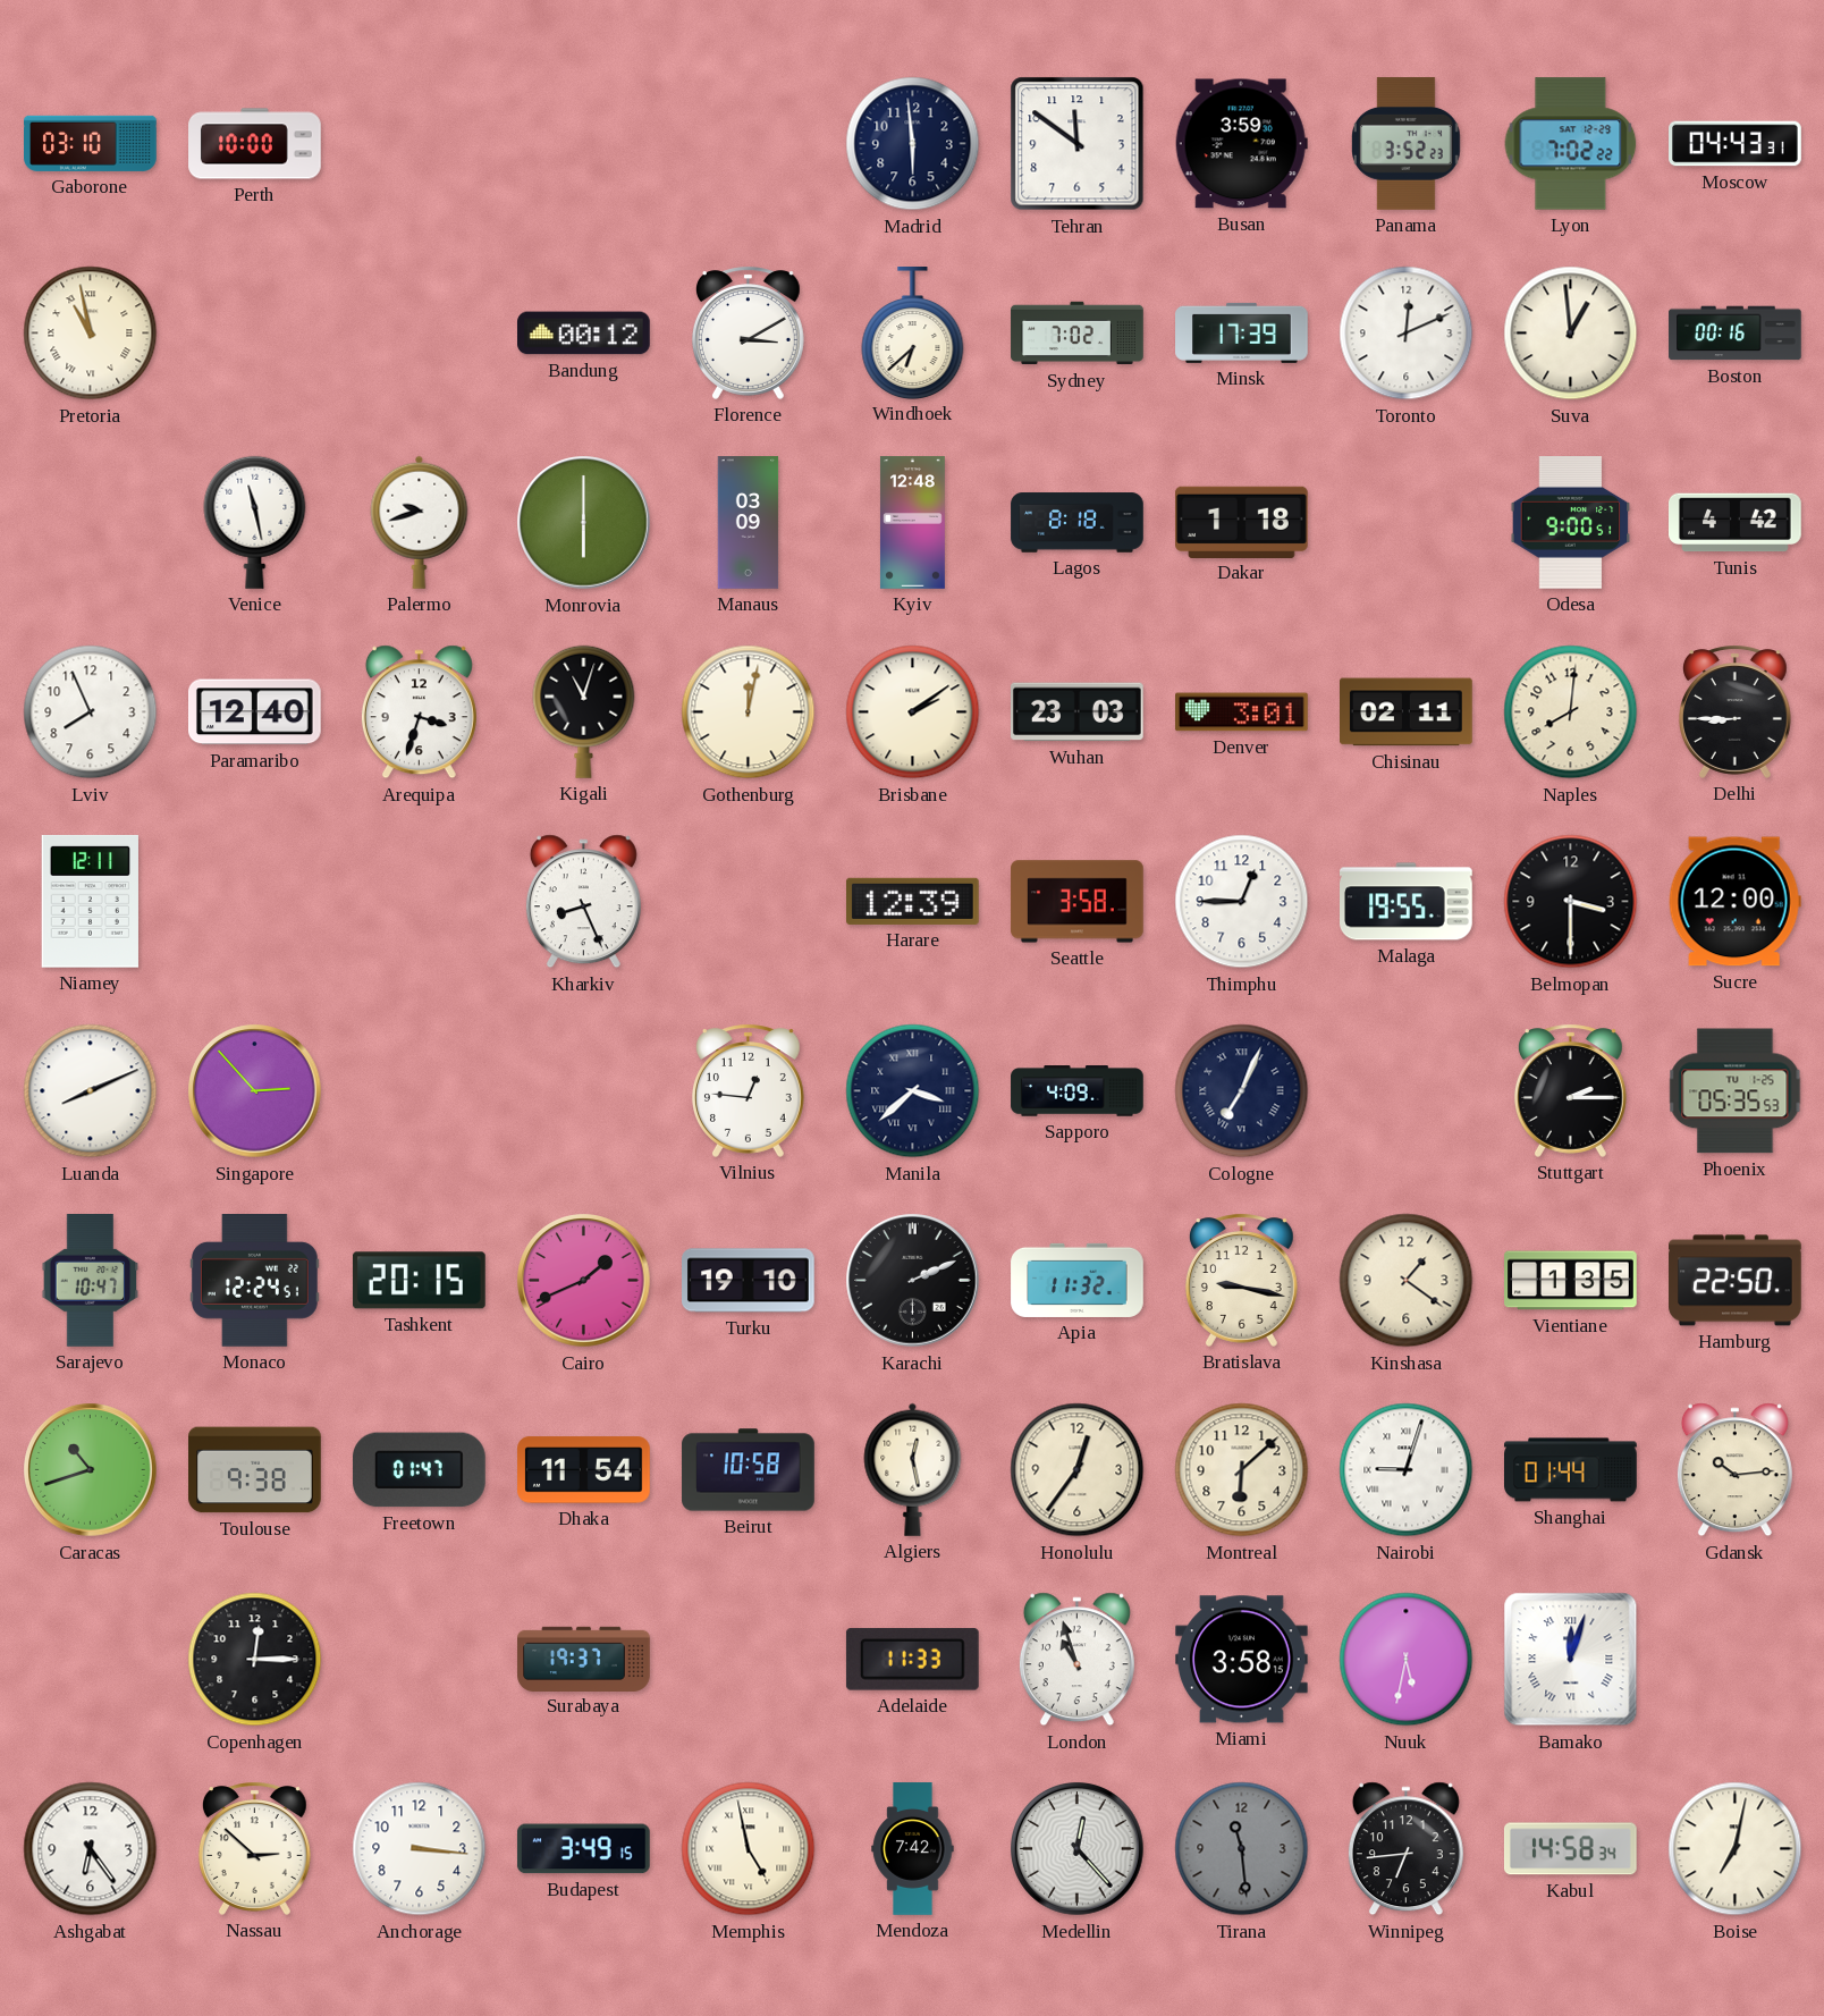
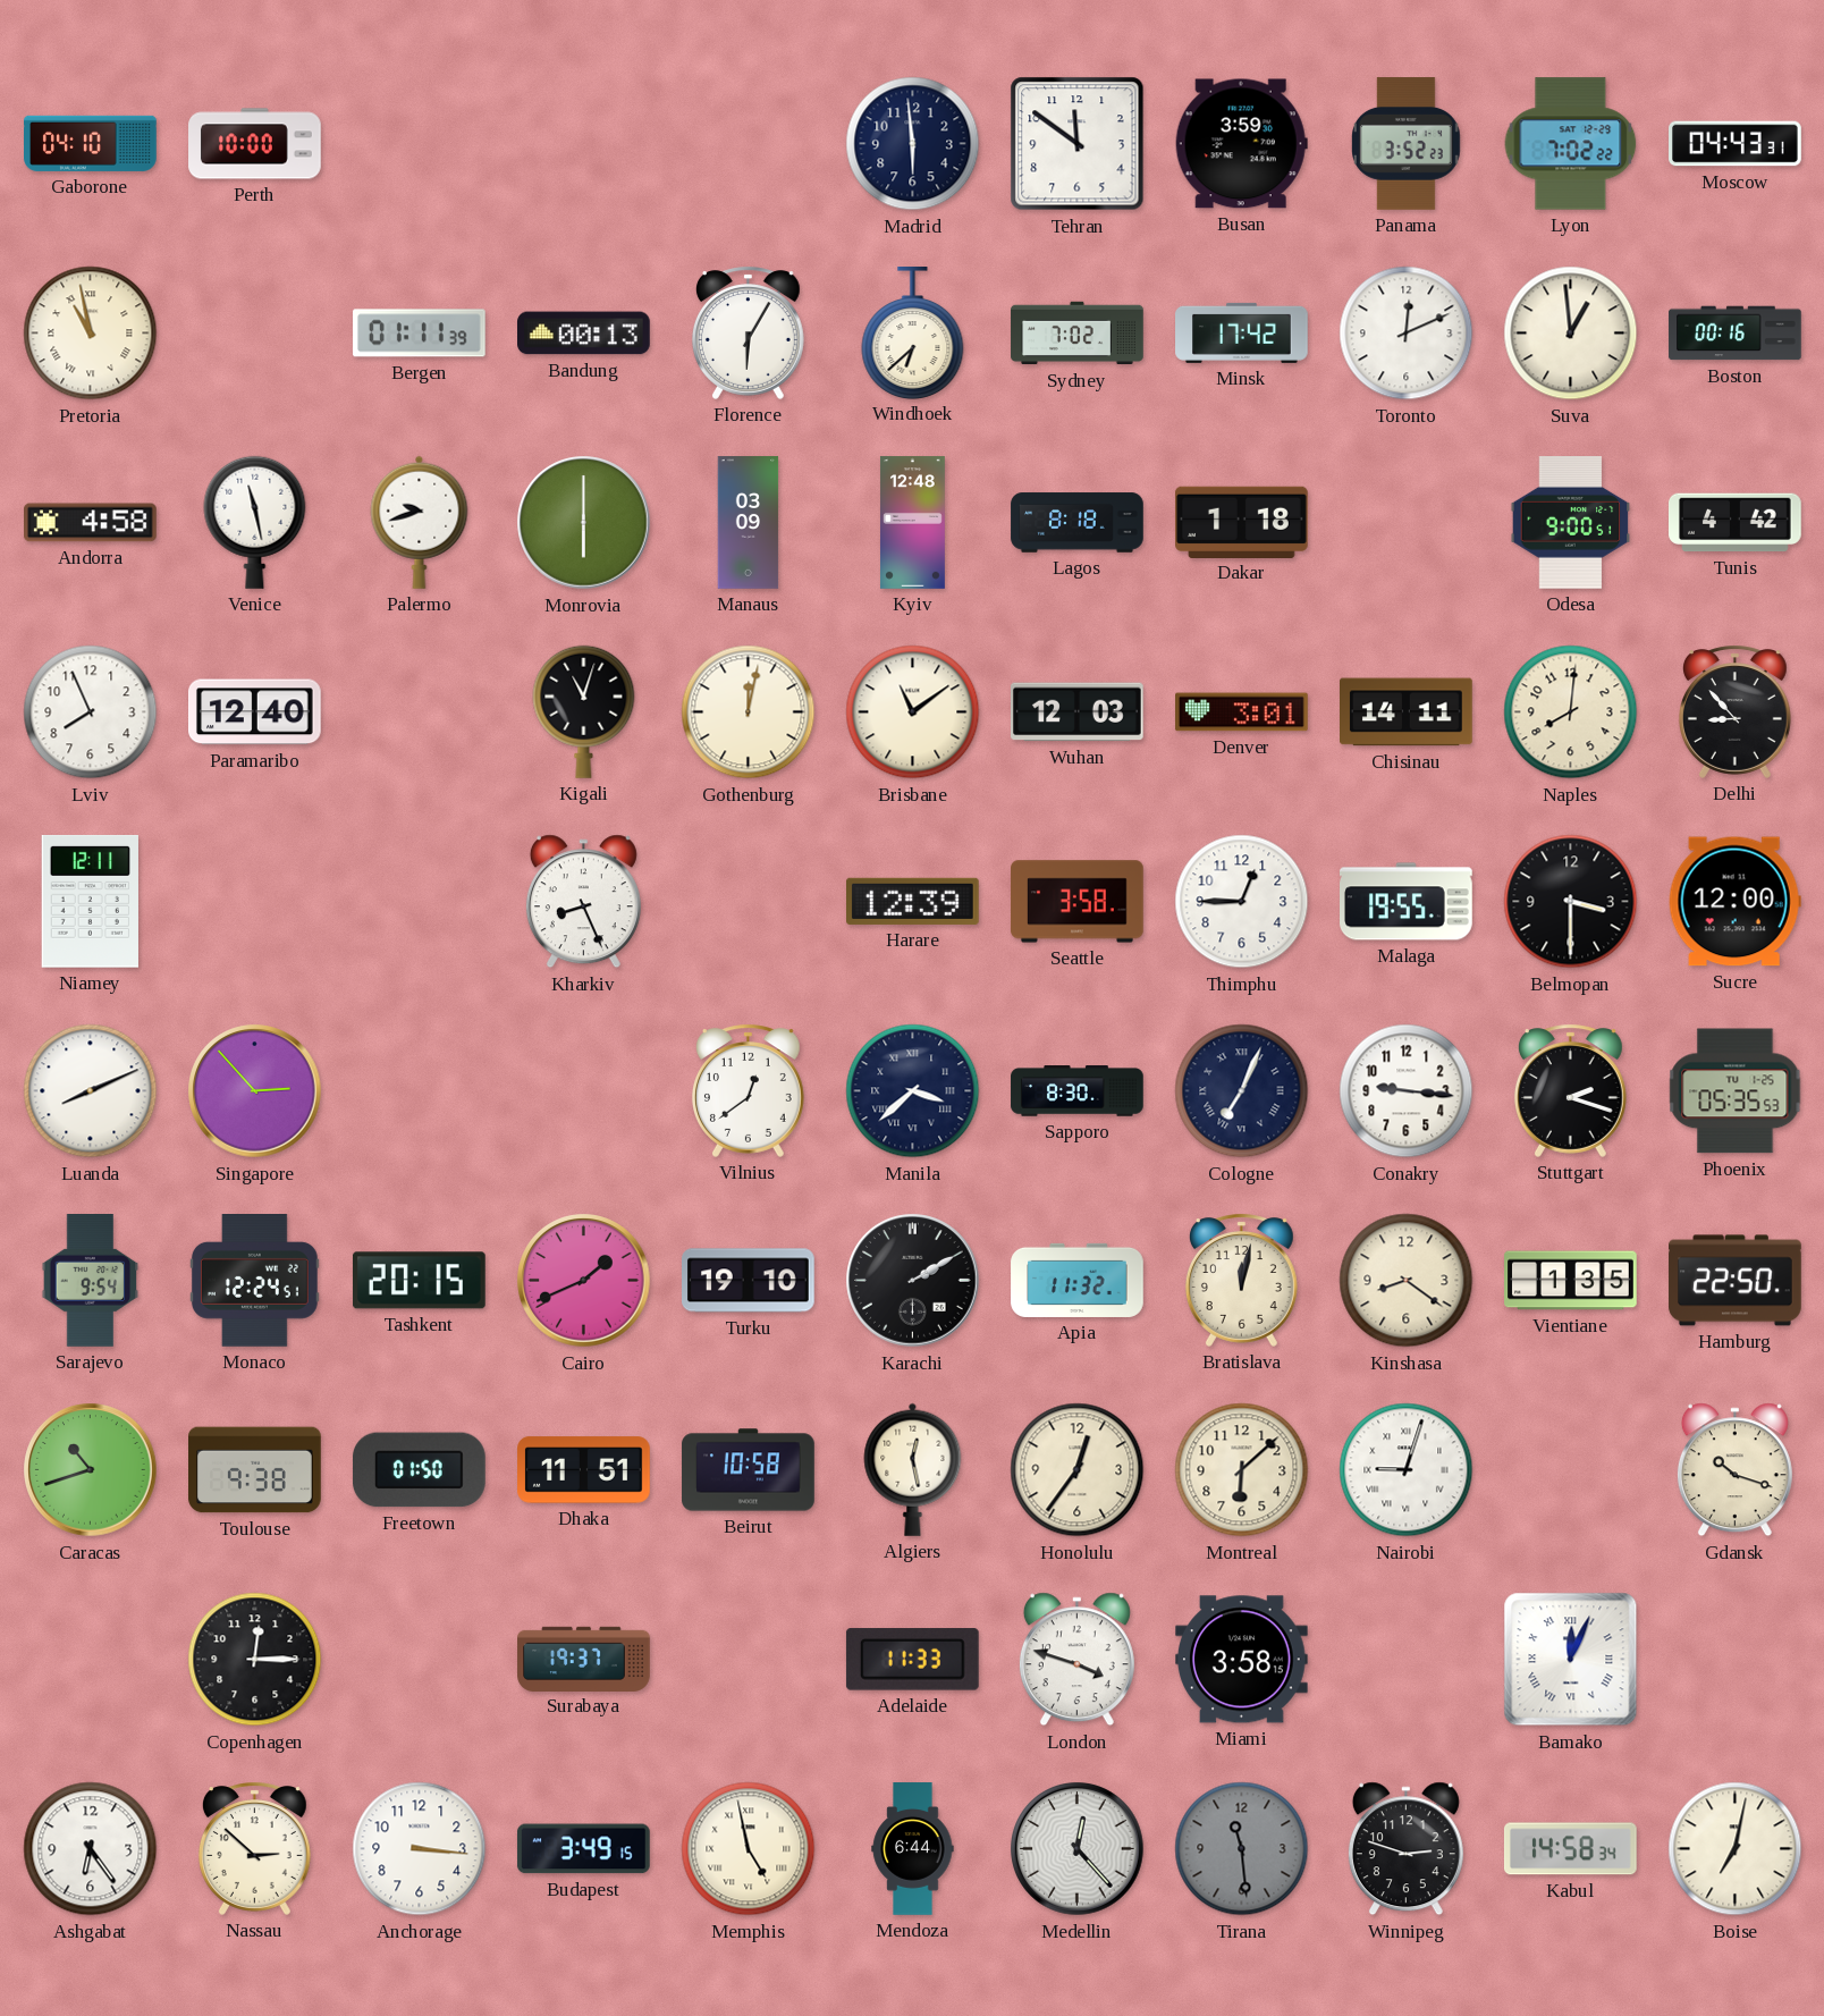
Gaborone: 03:10 -> 04:10 (91, 143)
Bergen: none -> 01:11 (419, 334)
Bandung: 00:12 -> 00:13 (584, 334)
Florence: 3:10 -> 6:05 (748, 332)
Minsk: 17:39 -> 17:42 (1242, 332)
Andorra: none -> 4:58 (91, 523)
Arequipa: 3:33 -> none (419, 712)
Brisbane: 2:09 -> 11:09 (913, 712)
Wuhan: 23:03 -> 12:03 (1078, 712)
Chisinau: 02:11 -> 14:11 (1407, 712)
Delhi: 8:45 -> 8:53 (1734, 711)
Vilnius: 12:46 -> 12:39 (748, 1090)
Sapporo: 4:09 -> 8:30 (1078, 1091)
Conakry: none -> 9:16 (1407, 1091)
Stuttgart: 2:15 -> 2:18 (1570, 1090)
Sarajevo: 10:47 -> 9:54 (91, 1281)
Karachi: 2:11 -> 2:10 (913, 1281)
Bratislava: 9:17 -> 12:02 (1241, 1280)
Kinshasa: 1:21 -> 8:21 (1407, 1281)
Freetown: 01:47 -> 01:50 (419, 1470)
Dhaka: 11:54 -> 11:51 (584, 1470)
Shanghai: 01:44 -> none (1571, 1470)
Gdansk: 10:14 -> 10:18 (1734, 1470)
London: 10:57 -> 3:48 (1076, 1660)
Nuuk: 5:32 -> none (1407, 1660)
Bamako: 12:03 -> 12:04 (1571, 1660)
Mendoza: 7:42 -> 6:44 (913, 1849)
Winnipeg: 6:44 -> 2:48 (1405, 1849)
